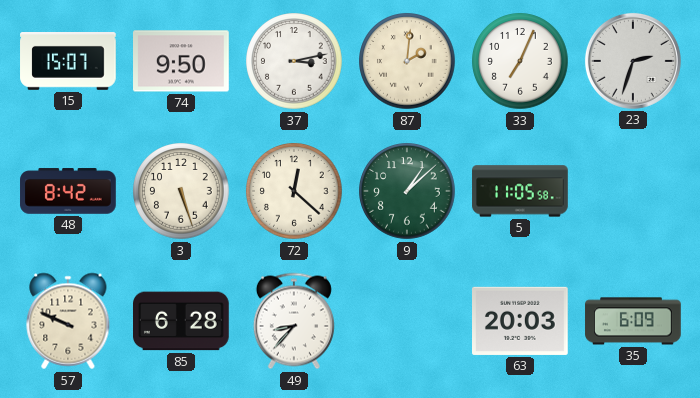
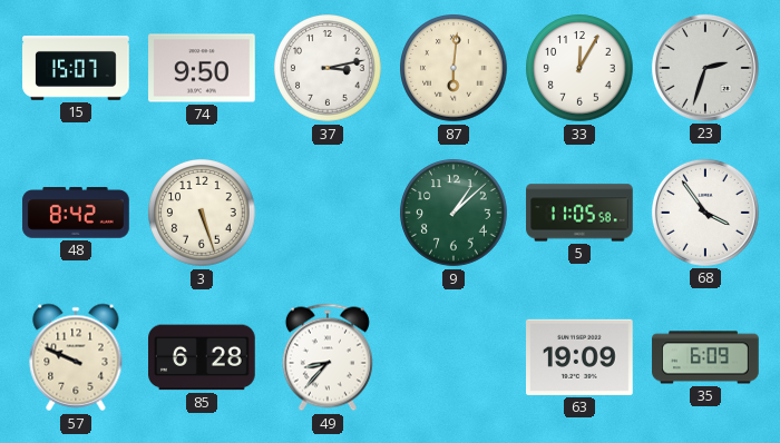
87: 2:01 -> 6:01 (454, 68)
33: 7:04 -> 12:05 (579, 68)
72: 12:22 -> none (294, 191)
68: none -> 3:54 (705, 213)
63: 20:03 -> 19:09 (581, 357)
